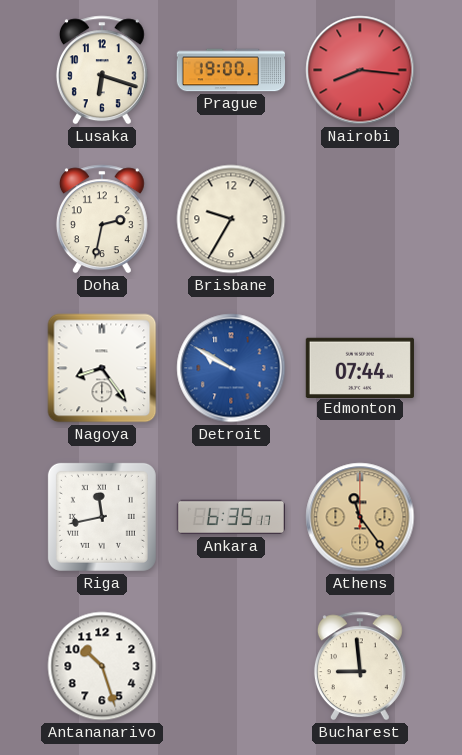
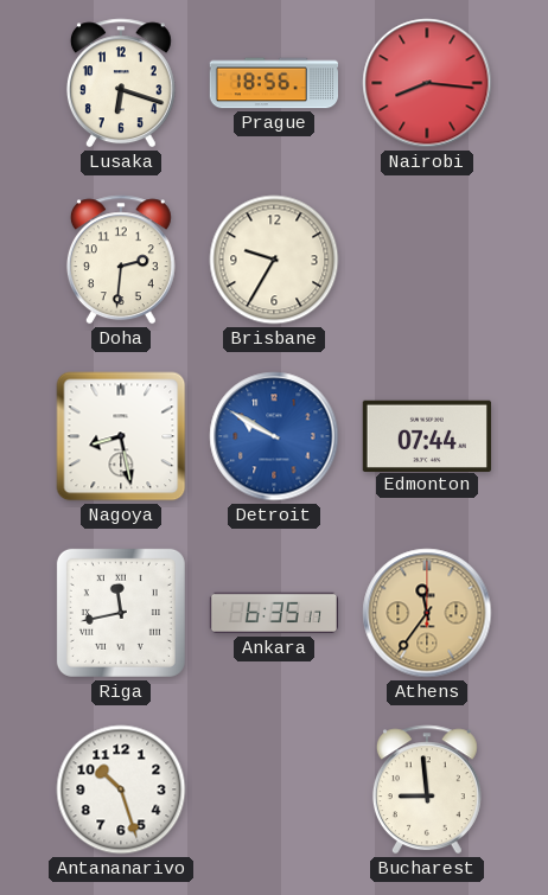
Prague: 19:00 -> 18:56 (273, 83)
Doha: 2:32 -> 2:31 (121, 260)
Nagoya: 8:24 -> 8:28 (121, 436)
Athens: 11:24 -> 11:36 (427, 613)
